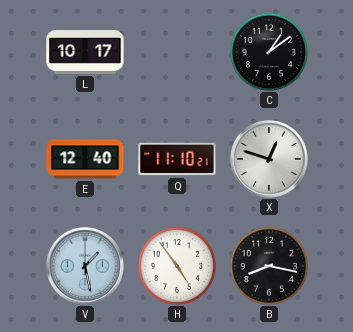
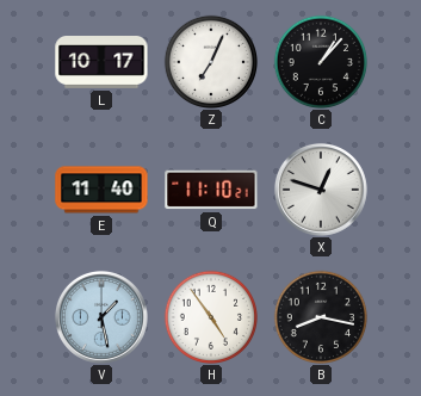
Z: none -> 7:04 (210, 61)
C: 1:09 -> 1:07 (320, 61)
E: 12:40 -> 11:40 (101, 190)
